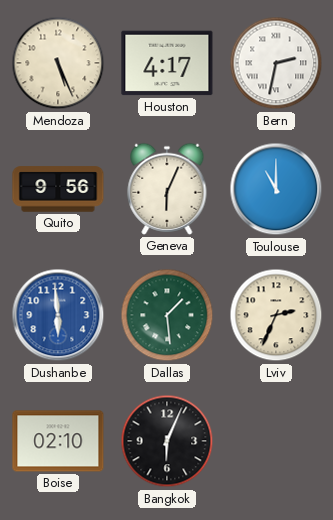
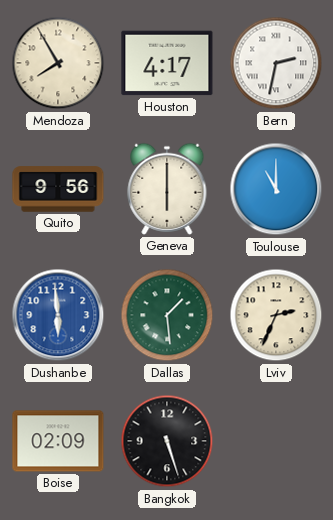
Mendoza: 5:26 -> 7:55 (58, 63)
Geneva: 6:04 -> 6:00 (167, 189)
Boise: 02:10 -> 02:09 (58, 441)
Bangkok: 6:04 -> 5:27 (167, 441)
